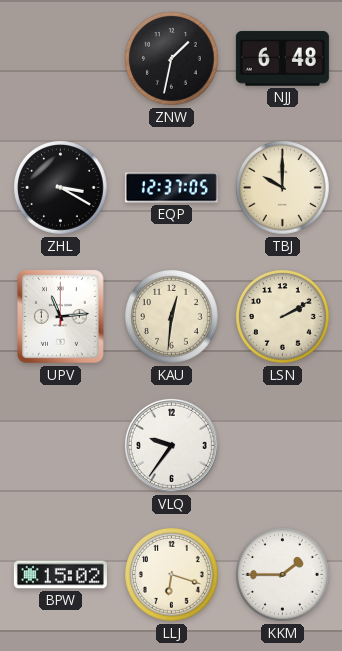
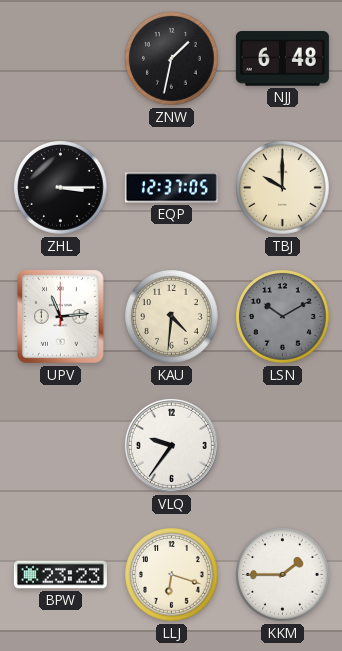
ZHL: 3:20 -> 3:15 (61, 188)
KAU: 12:31 -> 4:31 (172, 317)
LSN: 2:10 -> 10:10 (283, 317)
LSN dial: cream -> grey (283, 317)
BPW: 15:02 -> 23:23 (60, 575)
